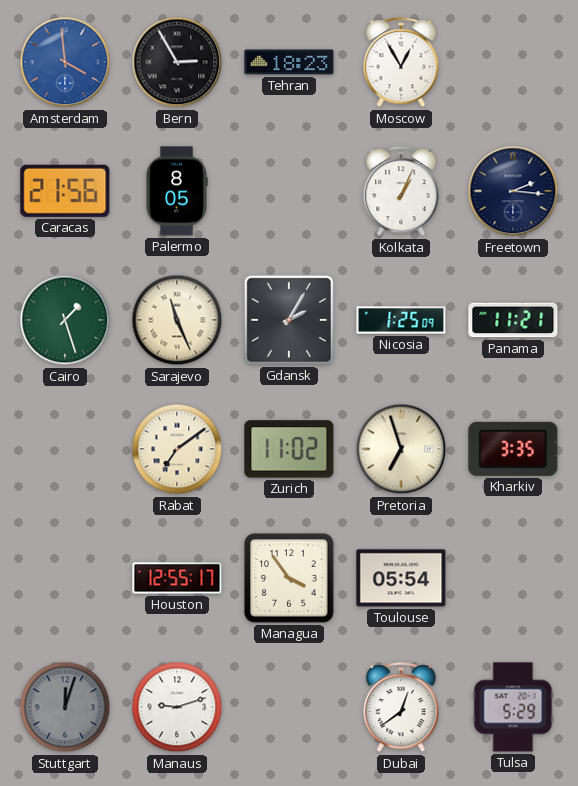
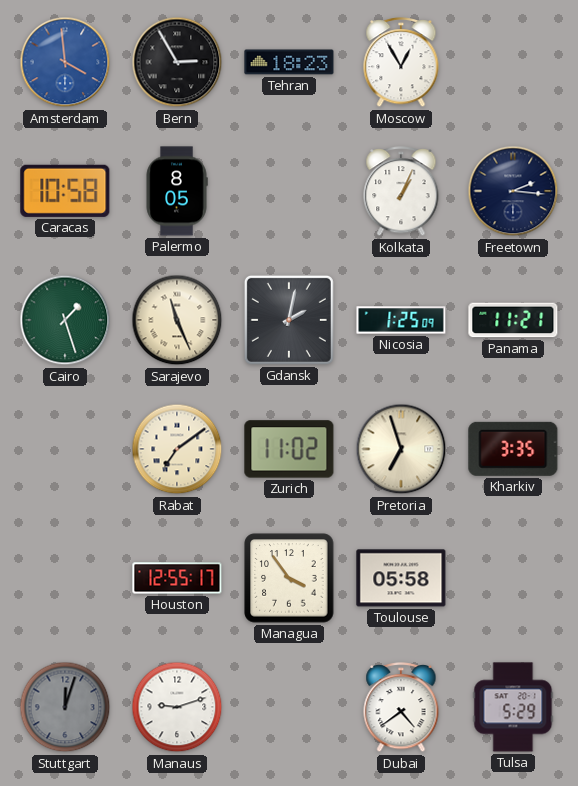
Caracas: 21:56 -> 10:58 (65, 191)
Gdansk: 2:05 -> 2:02 (289, 320)
Toulouse: 05:54 -> 05:58 (401, 578)
Dubai: 12:39 -> 4:39 (401, 708)
